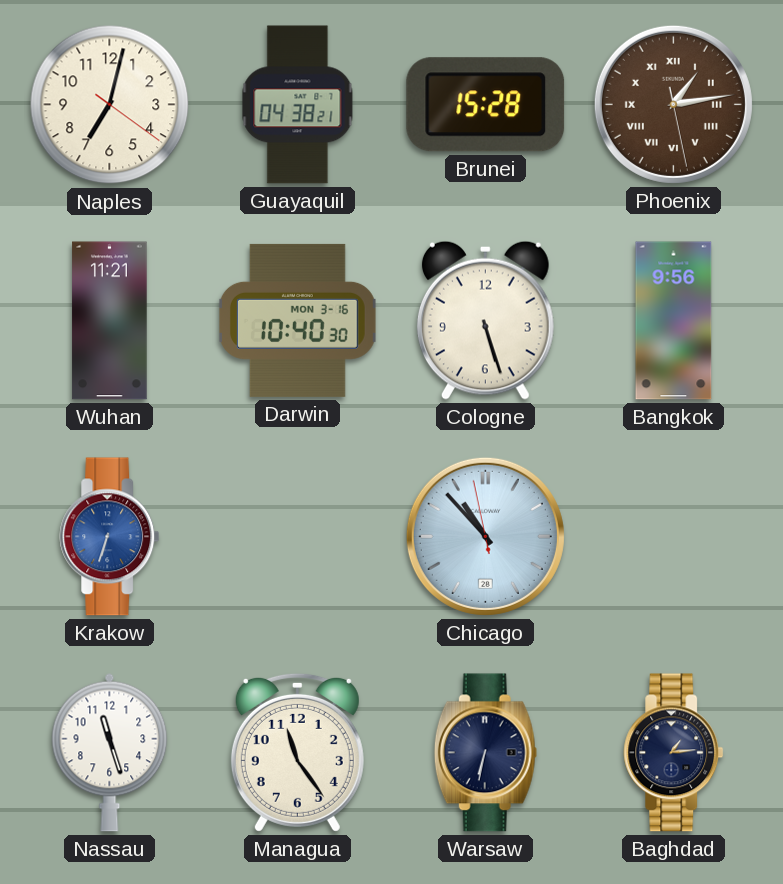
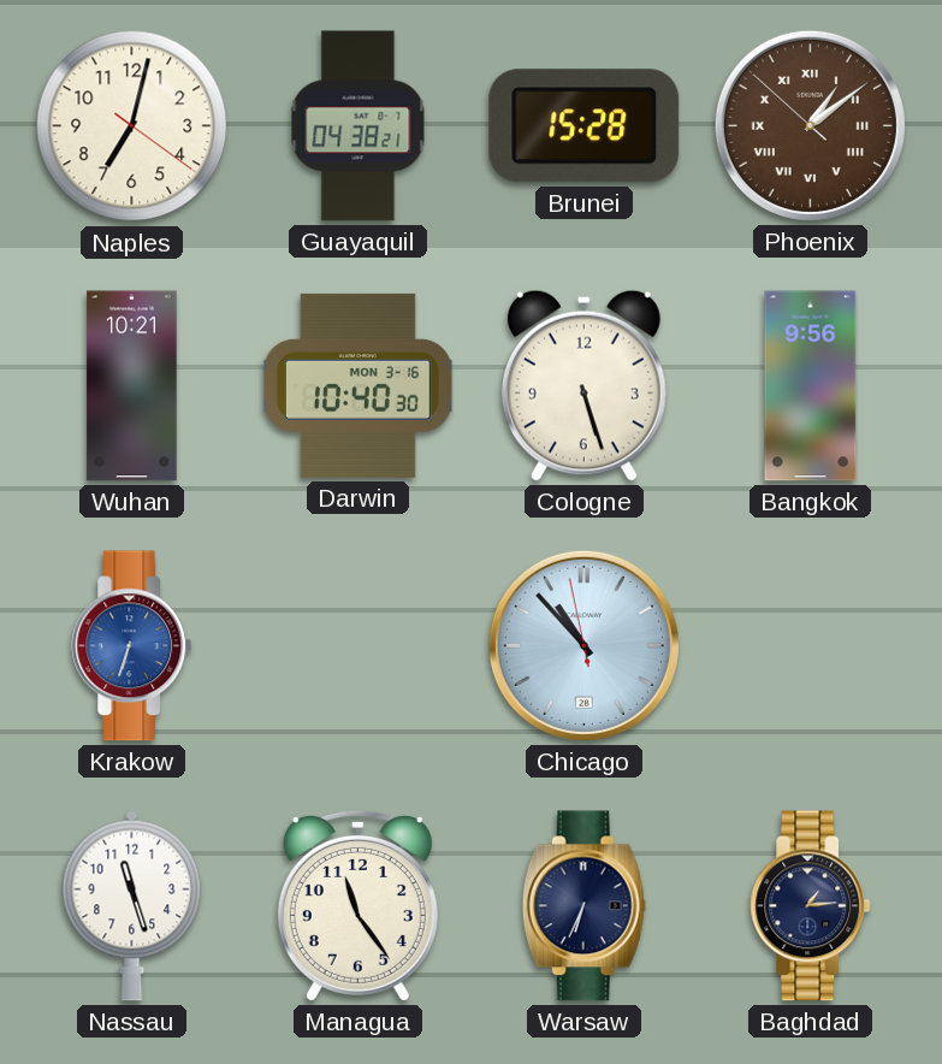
Phoenix: 1:13 -> 1:08 (810, 125)
Wuhan: 11:21 -> 10:21 (132, 386)
Warsaw: 6:32 -> 6:34 (583, 906)
